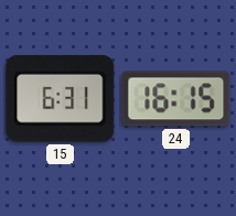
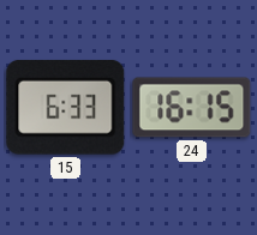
15: 6:31 -> 6:33 (66, 107)
